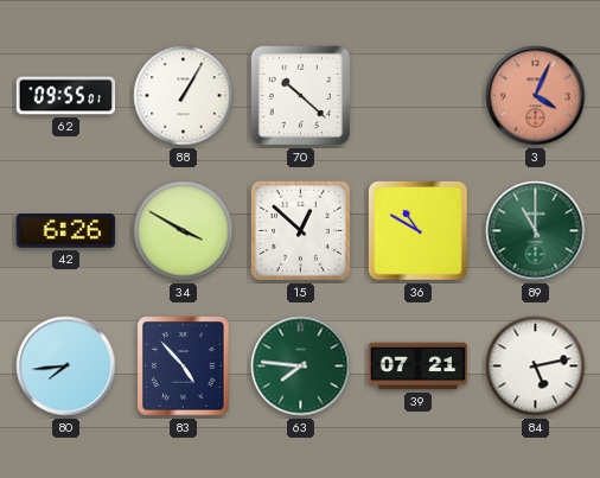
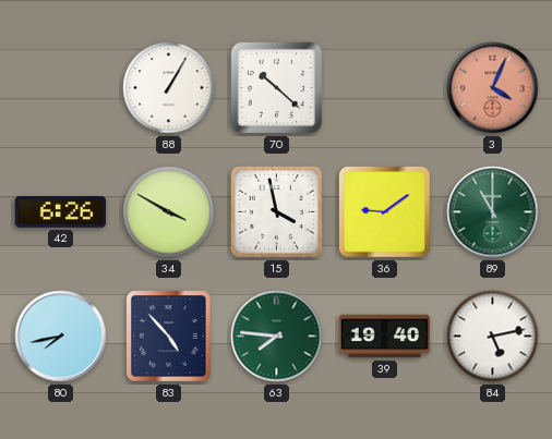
62: 09:55 -> none (66, 96)
15: 12:52 -> 3:58 (276, 211)
36: 10:50 -> 9:09 (384, 211)
80: 7:44 -> 7:43 (61, 337)
39: 07:21 -> 19:40 (385, 337)
